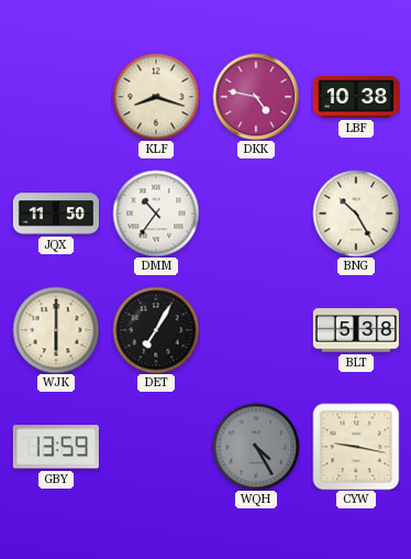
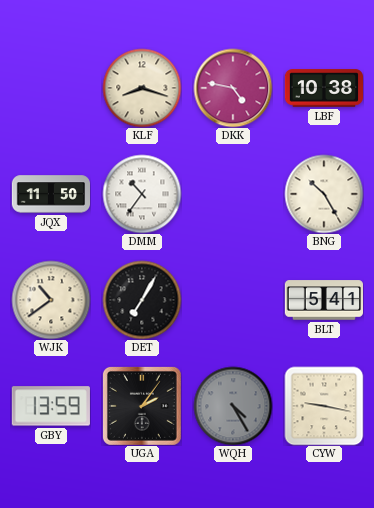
WJK: 6:00 -> 10:39 (51, 300)
BLT: 5:38 -> 5:41 (323, 300)
UGA: none -> 2:06 (142, 406)
